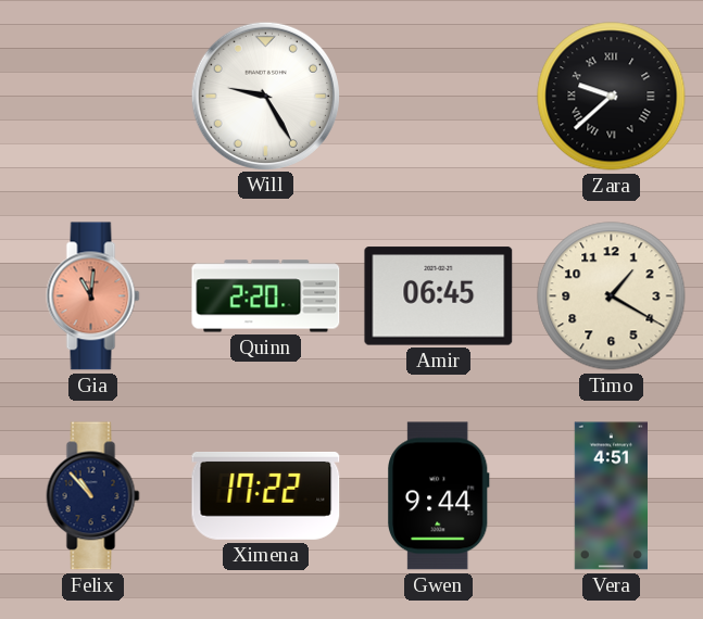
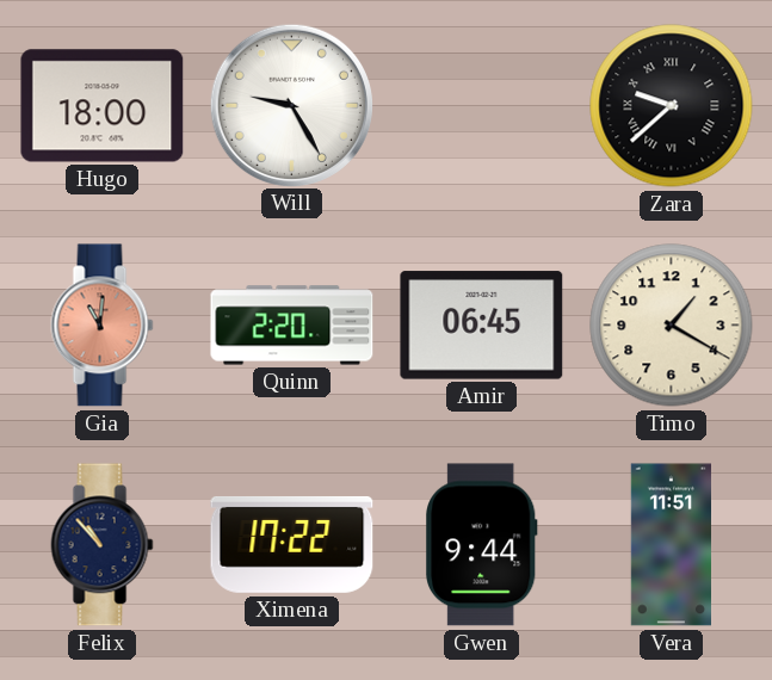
Hugo: none -> 18:00 (103, 106)
Vera: 4:51 -> 11:51 (671, 545)
